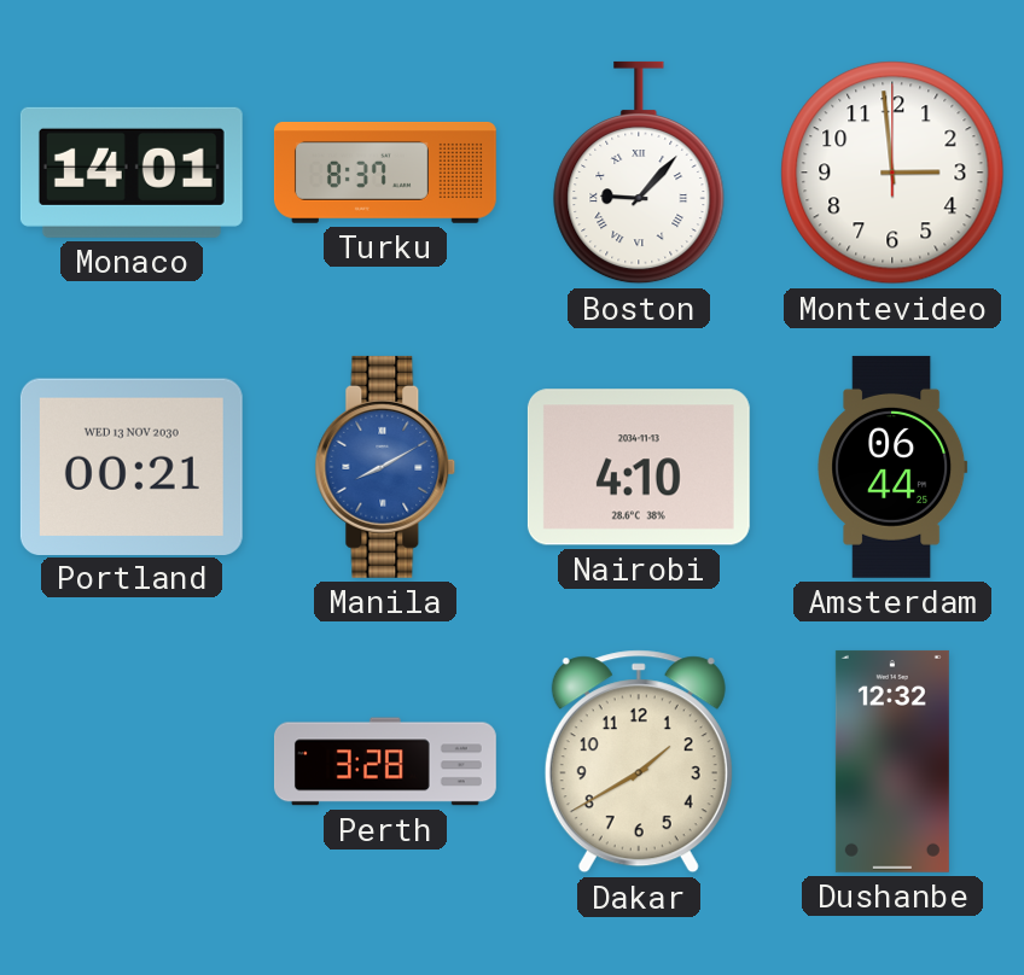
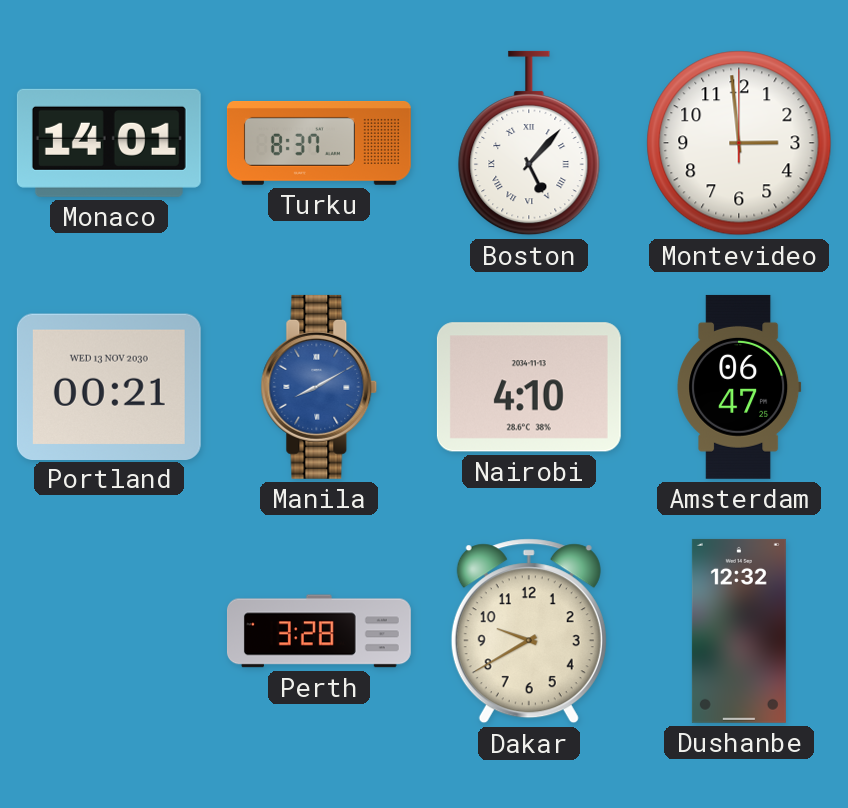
Boston: 9:07 -> 5:07 (529, 143)
Amsterdam: 06:44 -> 06:47 (739, 387)
Dakar: 1:40 -> 9:40 (529, 631)
